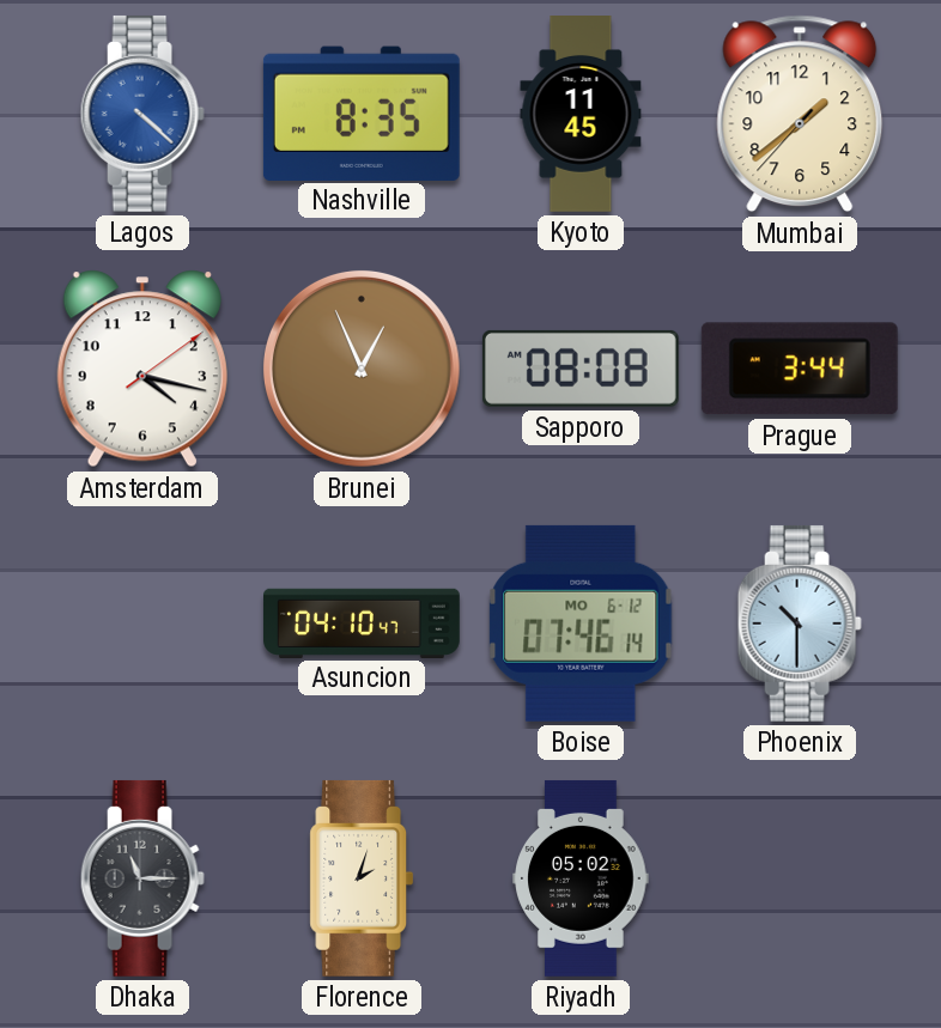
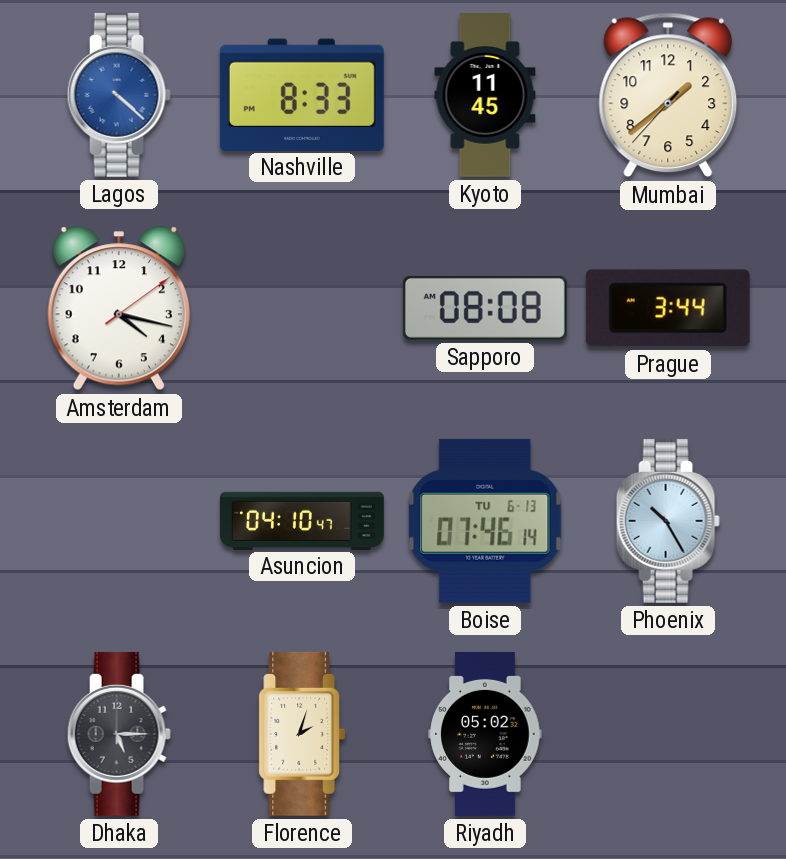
Nashville: 8:35 -> 8:33 (302, 94)
Brunei: 12:56 -> none (363, 370)
Boise date: MO 6-12 -> TU 6-13 (485, 521)
Phoenix: 10:30 -> 10:25 (668, 521)
Dhaka: 11:15 -> 5:15 (119, 734)
